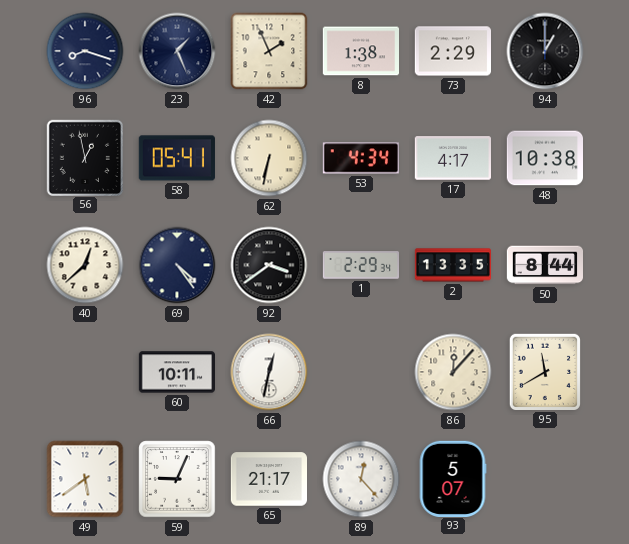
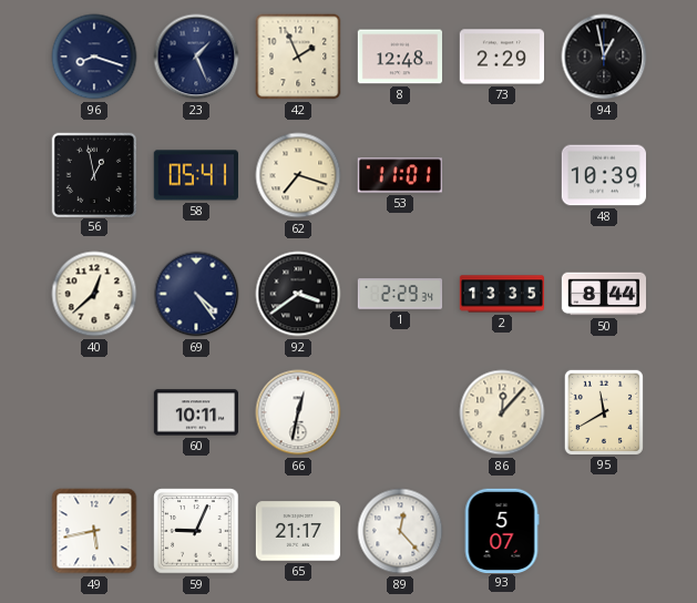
8: 1:38 -> 12:48 (399, 57)
94: 1:00 -> 12:58 (604, 57)
62: 6:32 -> 7:18 (298, 175)
53: 4:34 -> 11:01 (400, 175)
17: 4:17 -> none (452, 158)
48: 10:38 -> 10:39 (603, 175)
49: 5:39 -> 5:43 (94, 531)
